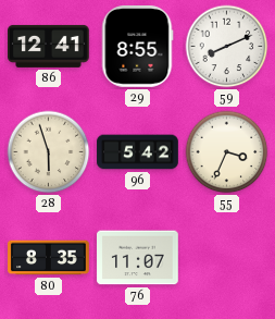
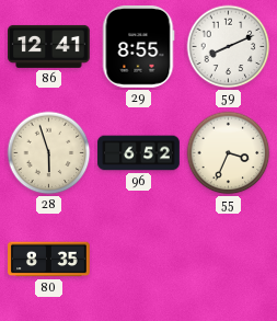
96: 5:42 -> 6:52 (139, 153)
76: 11:07 -> none (138, 258)
